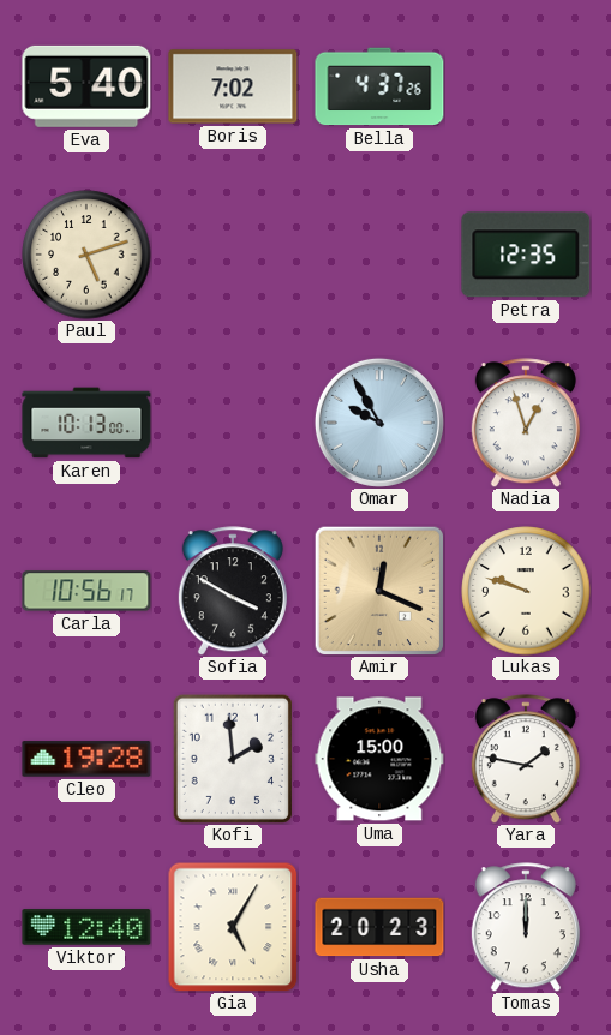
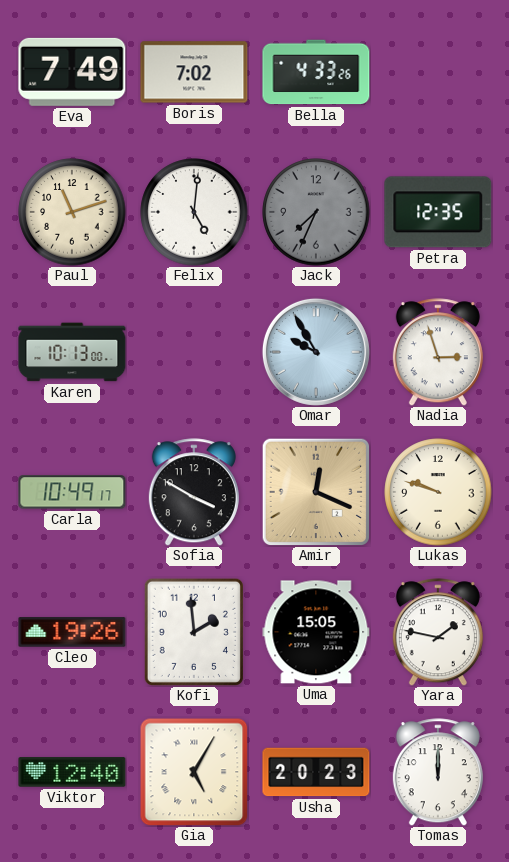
Eva: 5:40 -> 7:49 (72, 72)
Bella: 4:37 -> 4:33 (316, 72)
Paul: 5:12 -> 11:12 (72, 212)
Felix: none -> 5:01 (194, 212)
Jack: none -> 7:34 (316, 212)
Nadia: 12:57 -> 2:57 (438, 352)
Carla: 10:56 -> 10:49 (72, 492)
Cleo: 19:28 -> 19:26 (72, 632)
Uma: 15:00 -> 15:05 (316, 632)
